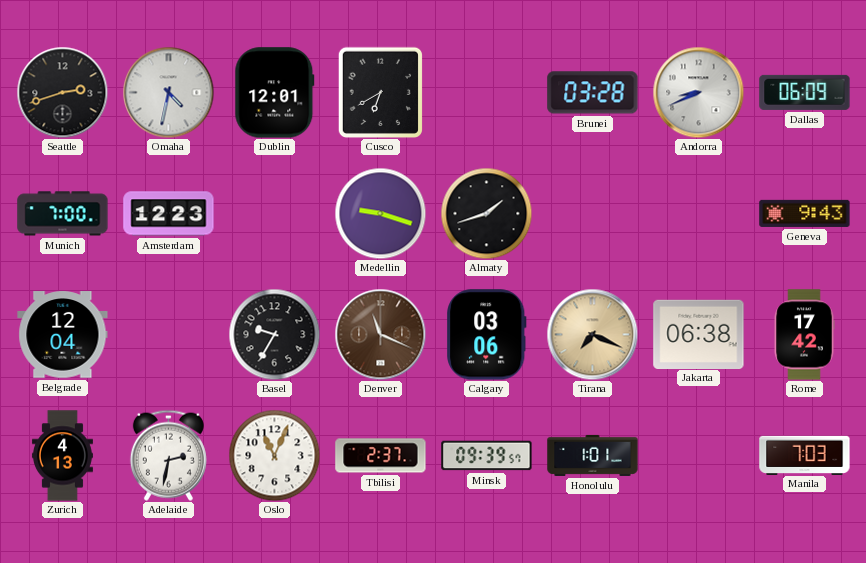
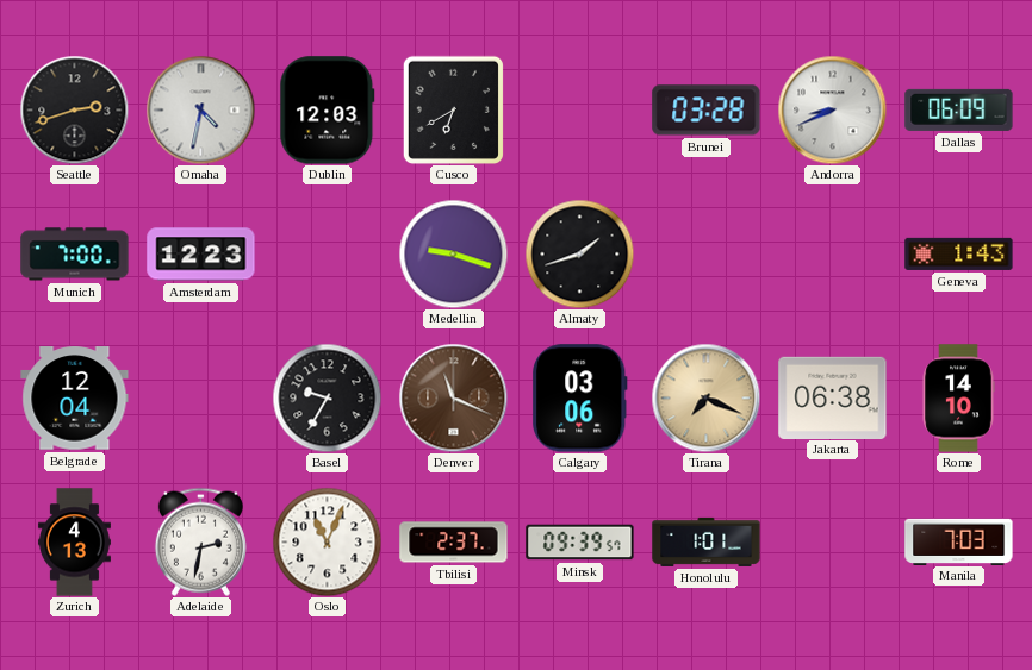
Dublin: 12:01 -> 12:03 (328, 111)
Geneva: 9:43 -> 1:43 (959, 253)
Rome: 17:42 -> 14:10 (958, 399)
